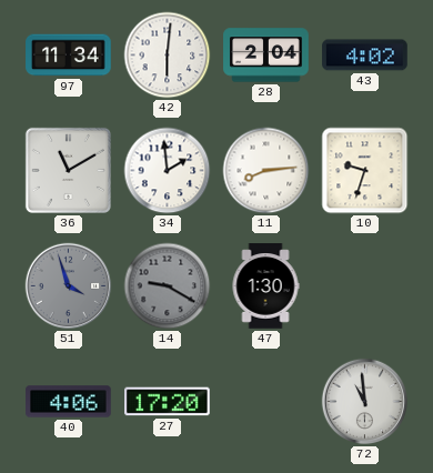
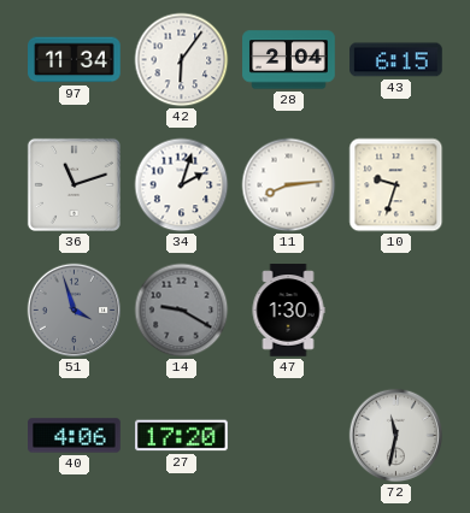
42: 6:01 -> 6:06 (182, 60)
43: 4:02 -> 6:15 (396, 60)
36: 11:10 -> 11:12 (74, 184)
34: 1:59 -> 2:03 (182, 185)
72: 10:59 -> 11:32 (396, 436)
